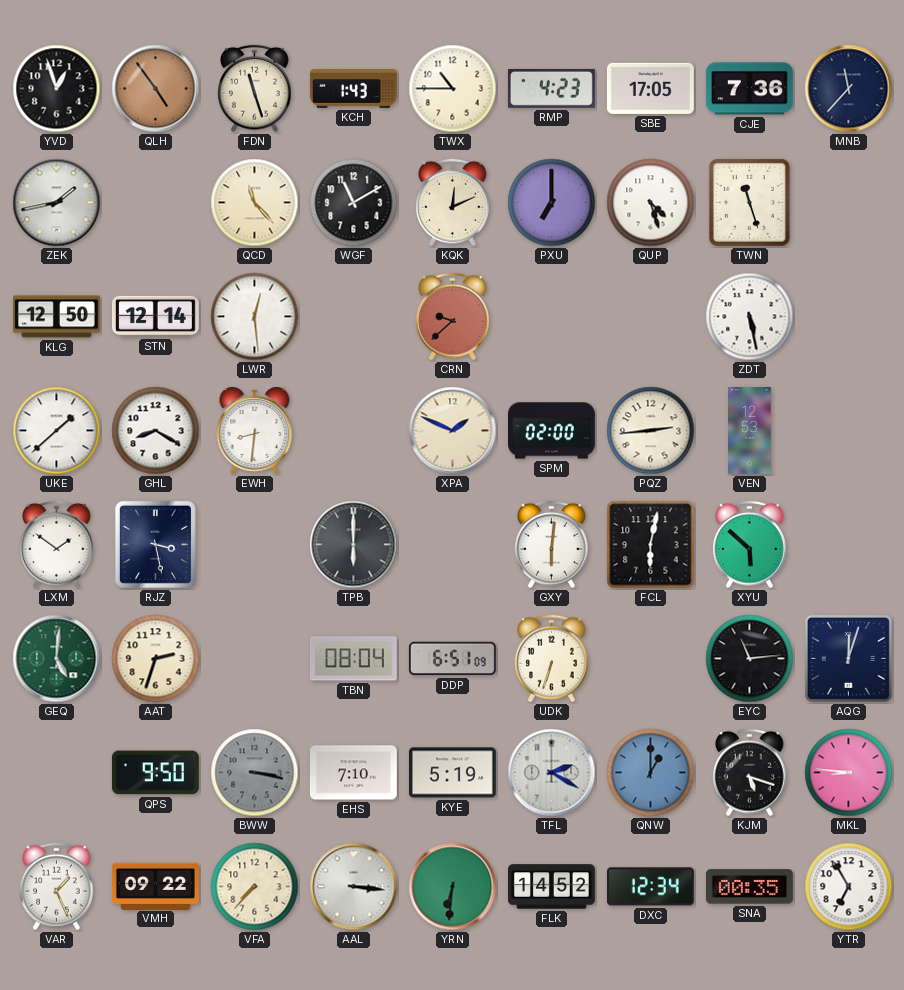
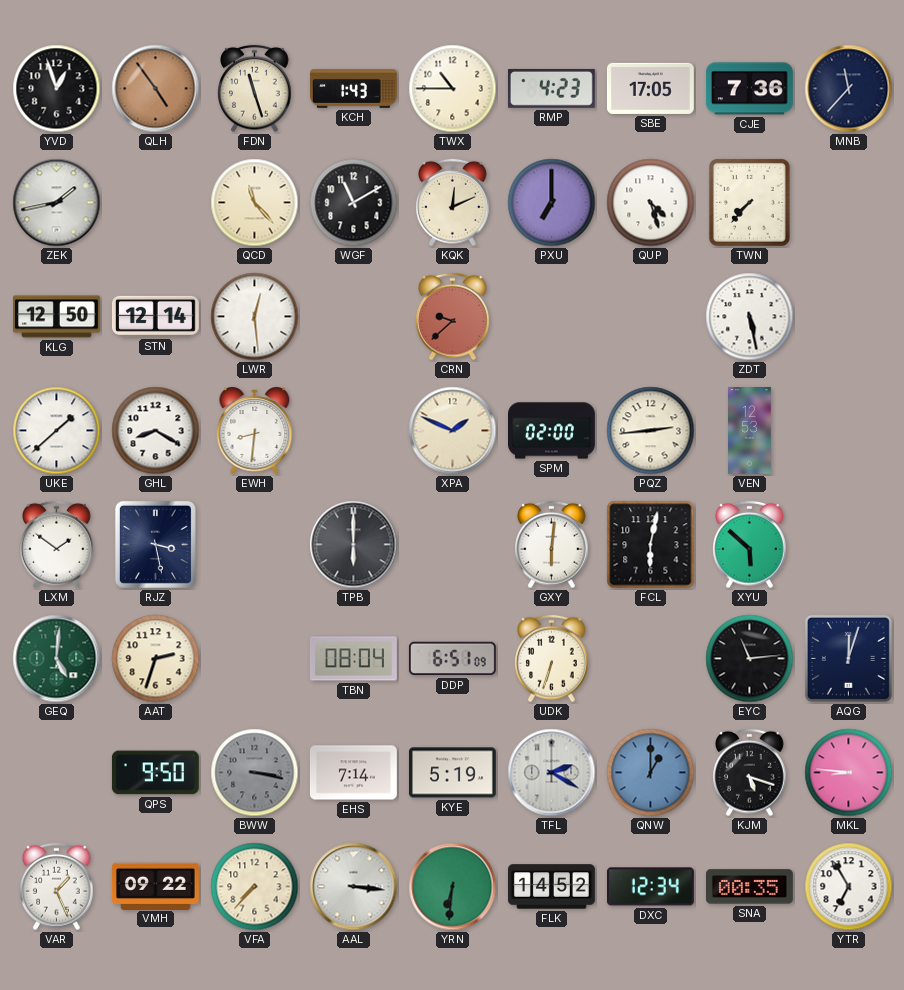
TWN: 11:27 -> 7:37 (749, 202)
EHS: 7:10 -> 7:14 (353, 773)
